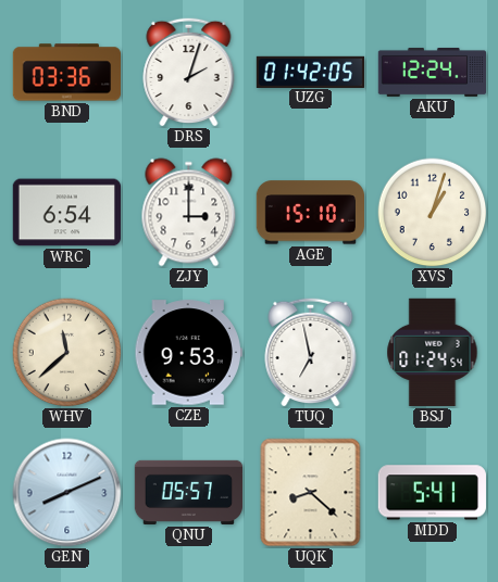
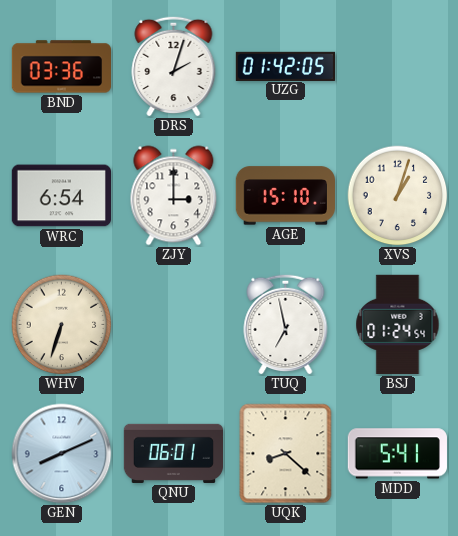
AKU: 12:24 -> none (432, 72)
WHV: 11:38 -> 6:33 (62, 325)
CZE: 9:53 -> none (188, 353)
QNU: 05:57 -> 06:01 (173, 453)
